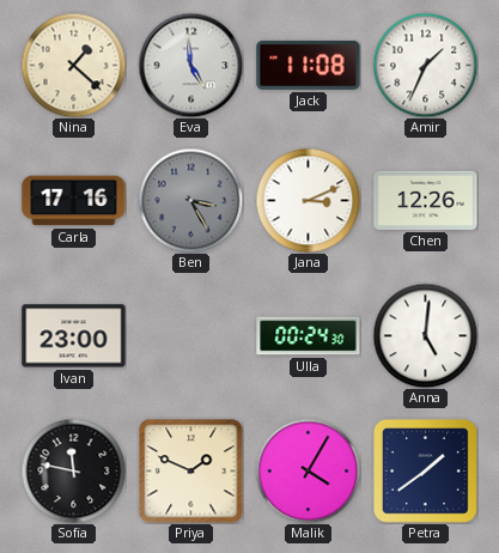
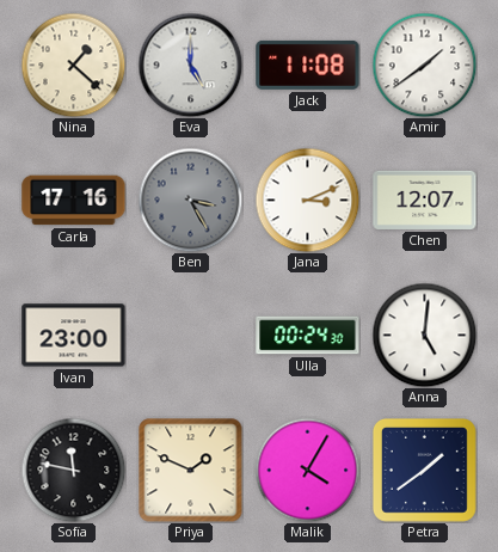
Eva: 4:59 -> 5:00 (190, 65)
Amir: 1:34 -> 1:39 (424, 65)
Chen: 12:26 -> 12:07 (425, 200)
